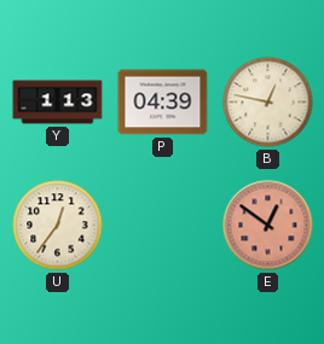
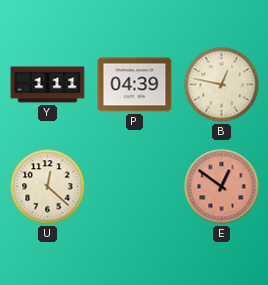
Y: 1:13 -> 1:11 (48, 85)
U: 12:36 -> 12:22 (48, 187)
